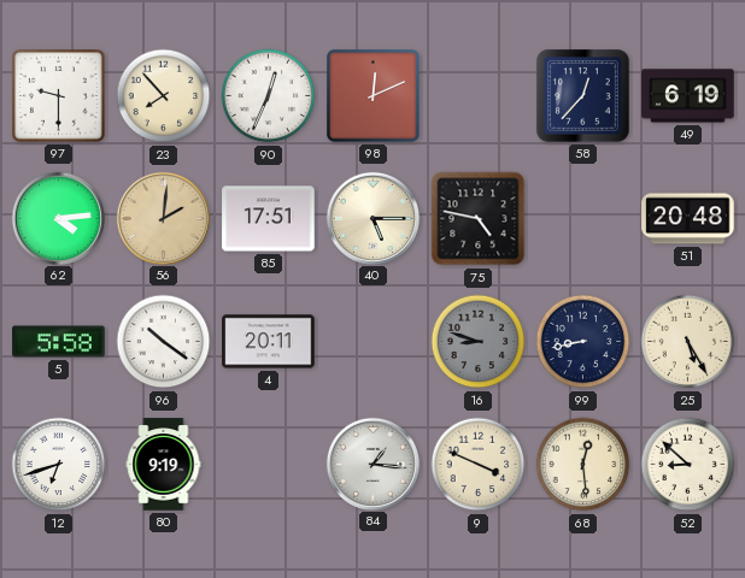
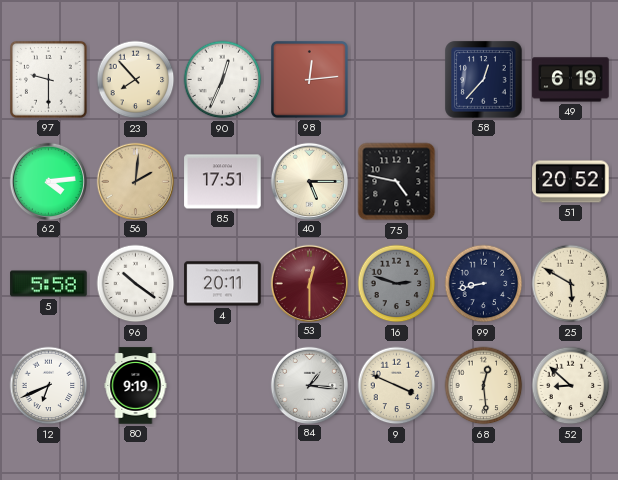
98: 12:11 -> 12:14 (310, 80)
51: 20:48 -> 20:52 (571, 182)
53: none -> 12:30 (309, 283)
16: 8:48 -> 2:48 (397, 284)
25: 5:25 -> 5:50 (571, 284)
12: 6:42 -> 6:41 (49, 386)
